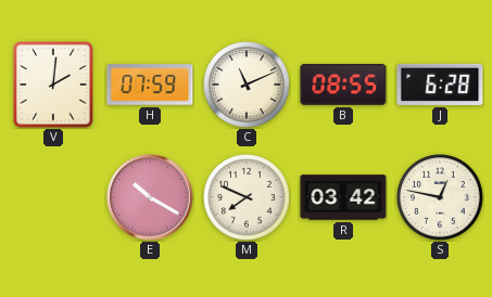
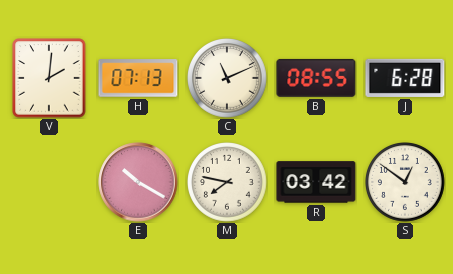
H: 07:59 -> 07:13 (138, 78)
M: 7:49 -> 7:47 (228, 183)
S: 12:47 -> 12:51 (406, 183)
